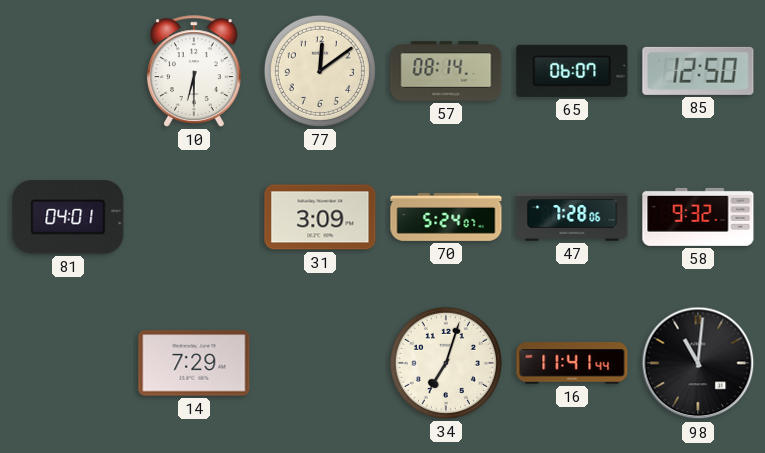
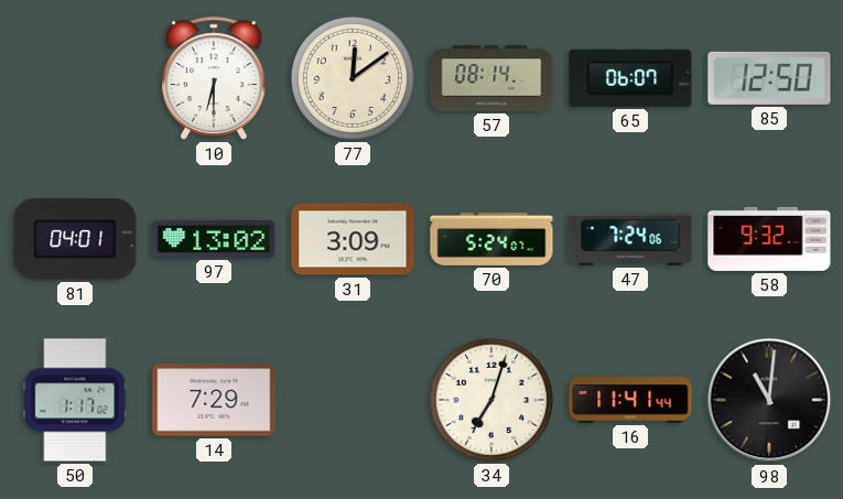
97: none -> 13:02 (214, 239)
47: 7:28 -> 7:24 (630, 239)
50: none -> 1:17 (75, 400)
